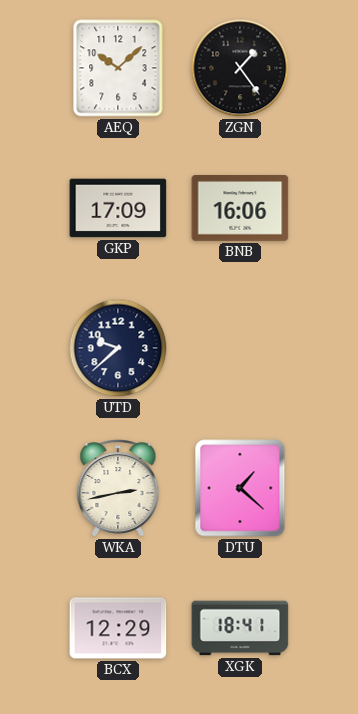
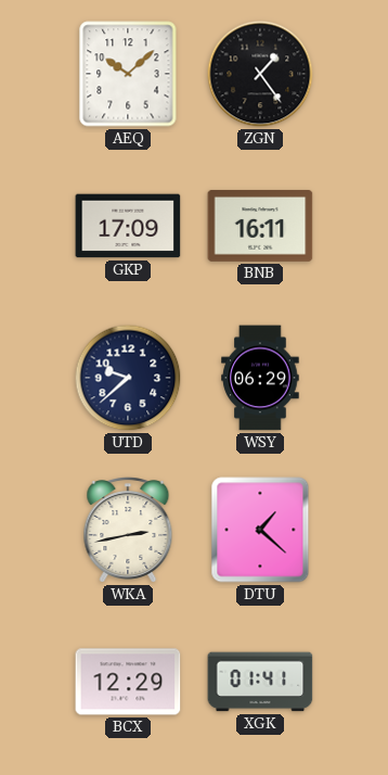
BNB: 16:06 -> 16:11 (260, 227)
WSY: none -> 06:29 (260, 378)
XGK: 18:41 -> 01:41 (260, 682)
